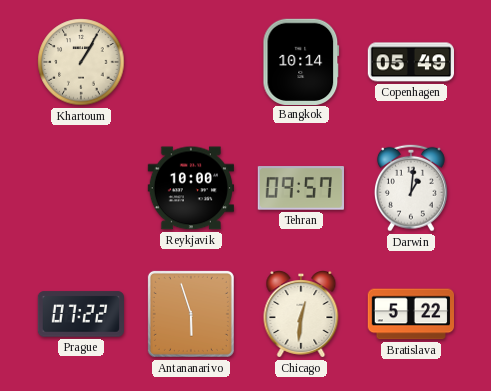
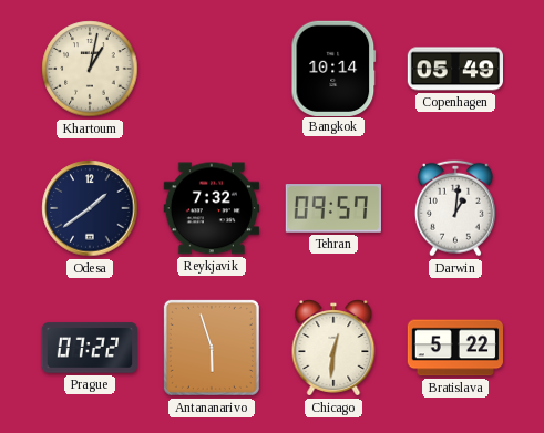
Khartoum: 1:05 -> 1:02 (90, 69)
Odesa: none -> 1:39 (90, 208)
Reykjavik: 10:00 -> 7:32 (211, 208)
